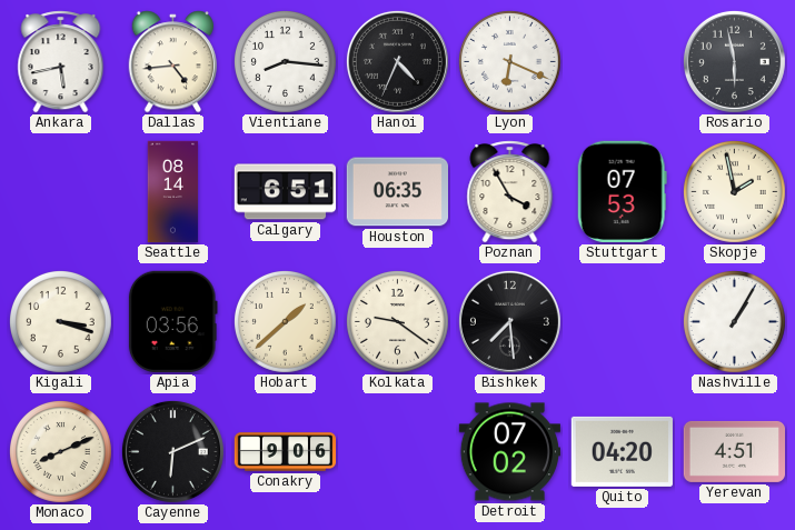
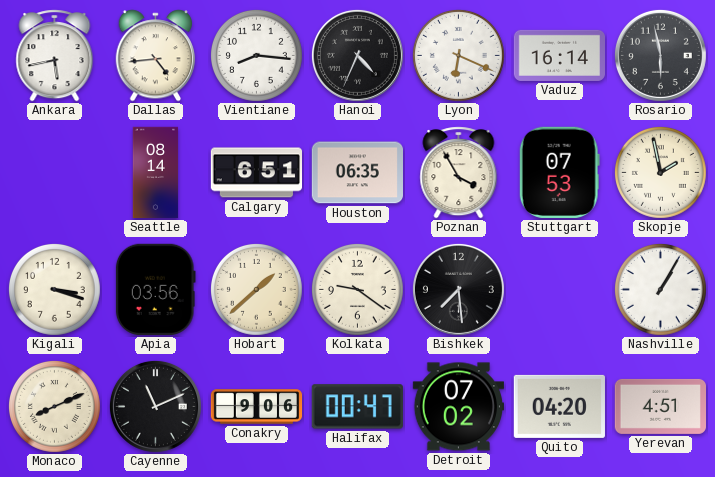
Vaduz: none -> 16:14 (559, 55)
Cayenne: 6:11 -> 11:11 (155, 406)
Halifax: none -> 00:47 (357, 407)
